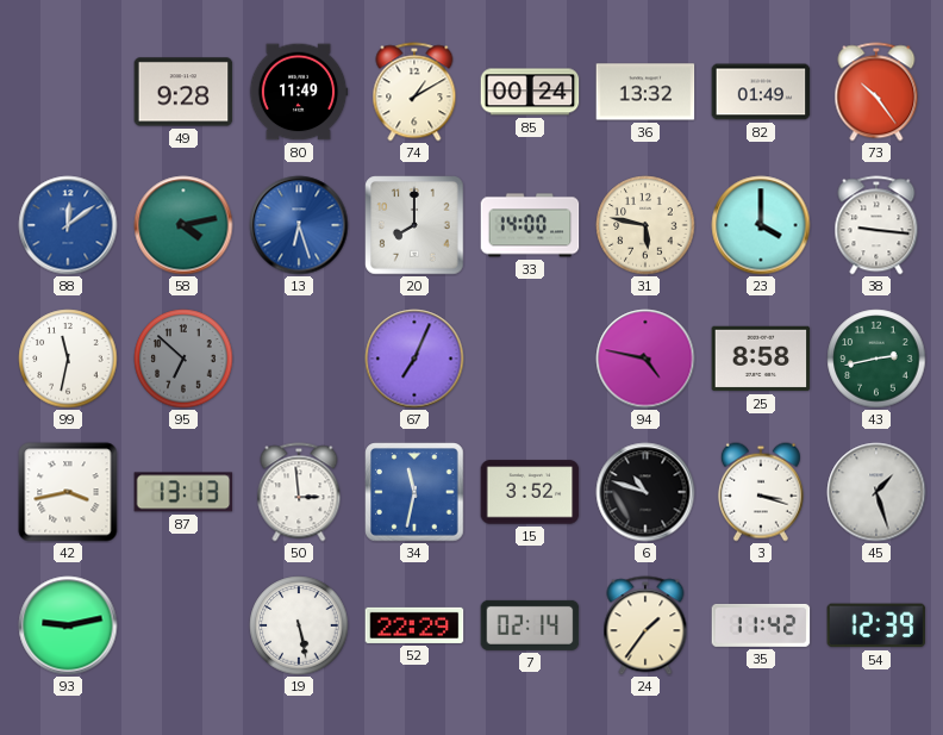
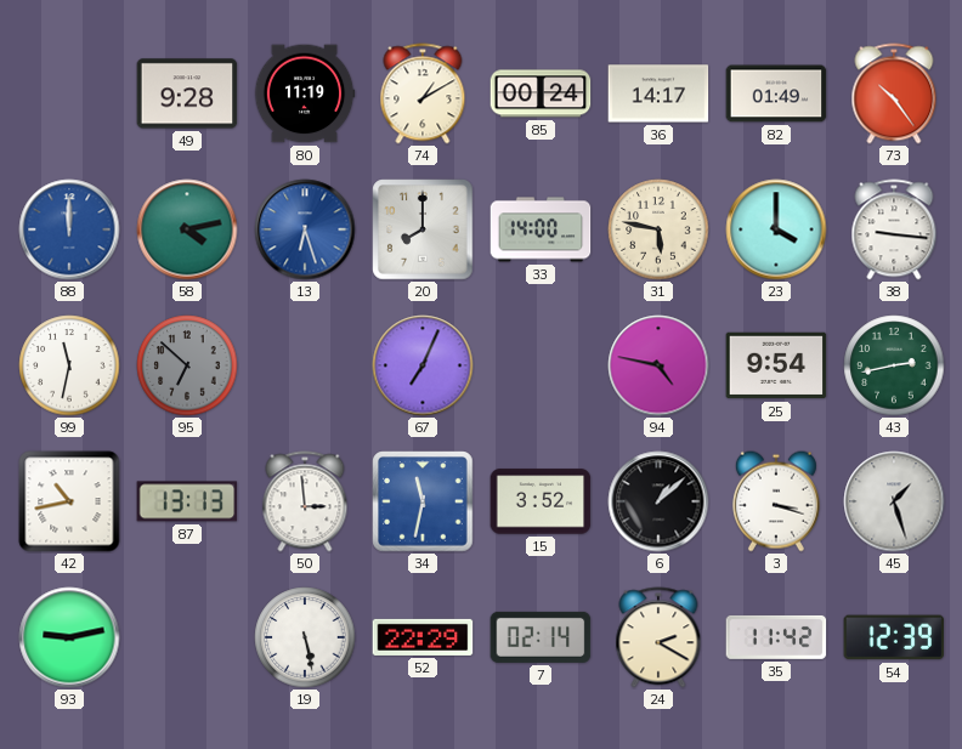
80: 11:49 -> 11:19 (305, 93)
36: 13:32 -> 14:17 (658, 93)
88: 12:09 -> 12:00 (69, 229)
25: 8:58 -> 9:54 (776, 365)
42: 3:43 -> 10:43 (69, 501)
6: 10:48 -> 1:08 (658, 501)
24: 1:36 -> 2:20 (658, 637)
